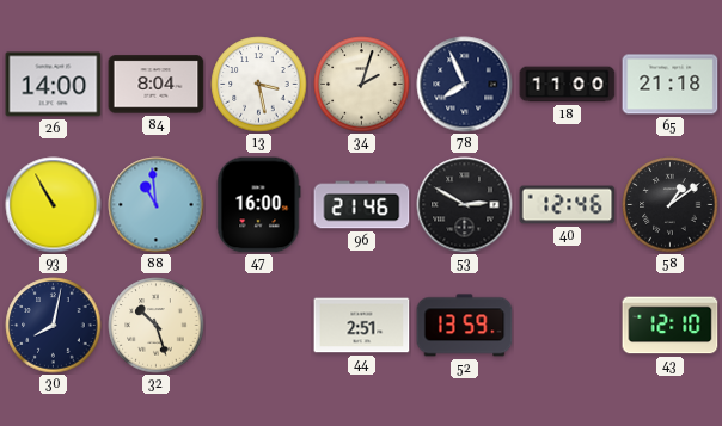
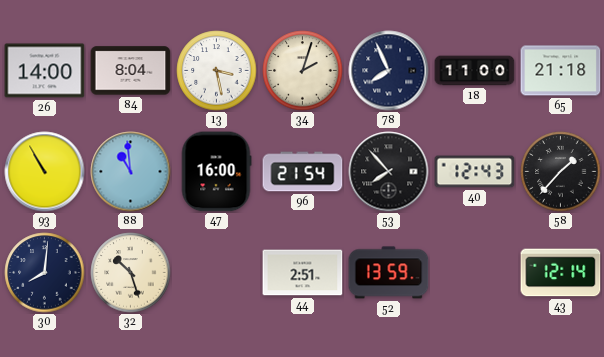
96: 21:46 -> 21:54 (303, 172)
53: 2:50 -> 7:53 (389, 172)
40: 12:46 -> 12:43 (475, 172)
58: 1:09 -> 1:37 (561, 172)
30: 8:02 -> 8:01 (45, 273)
43: 12:10 -> 12:14 (561, 273)
